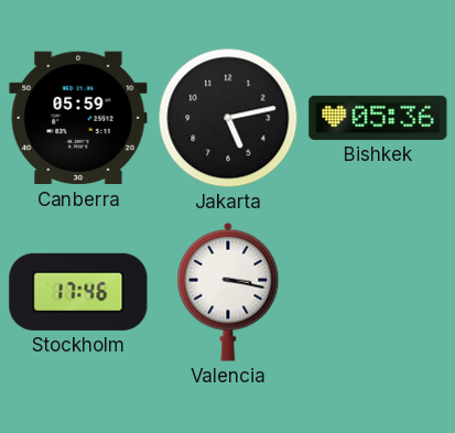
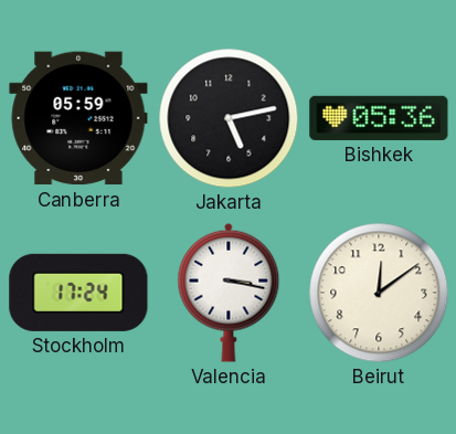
Stockholm: 17:46 -> 17:24 (78, 293)
Beirut: none -> 12:09 (379, 293)
